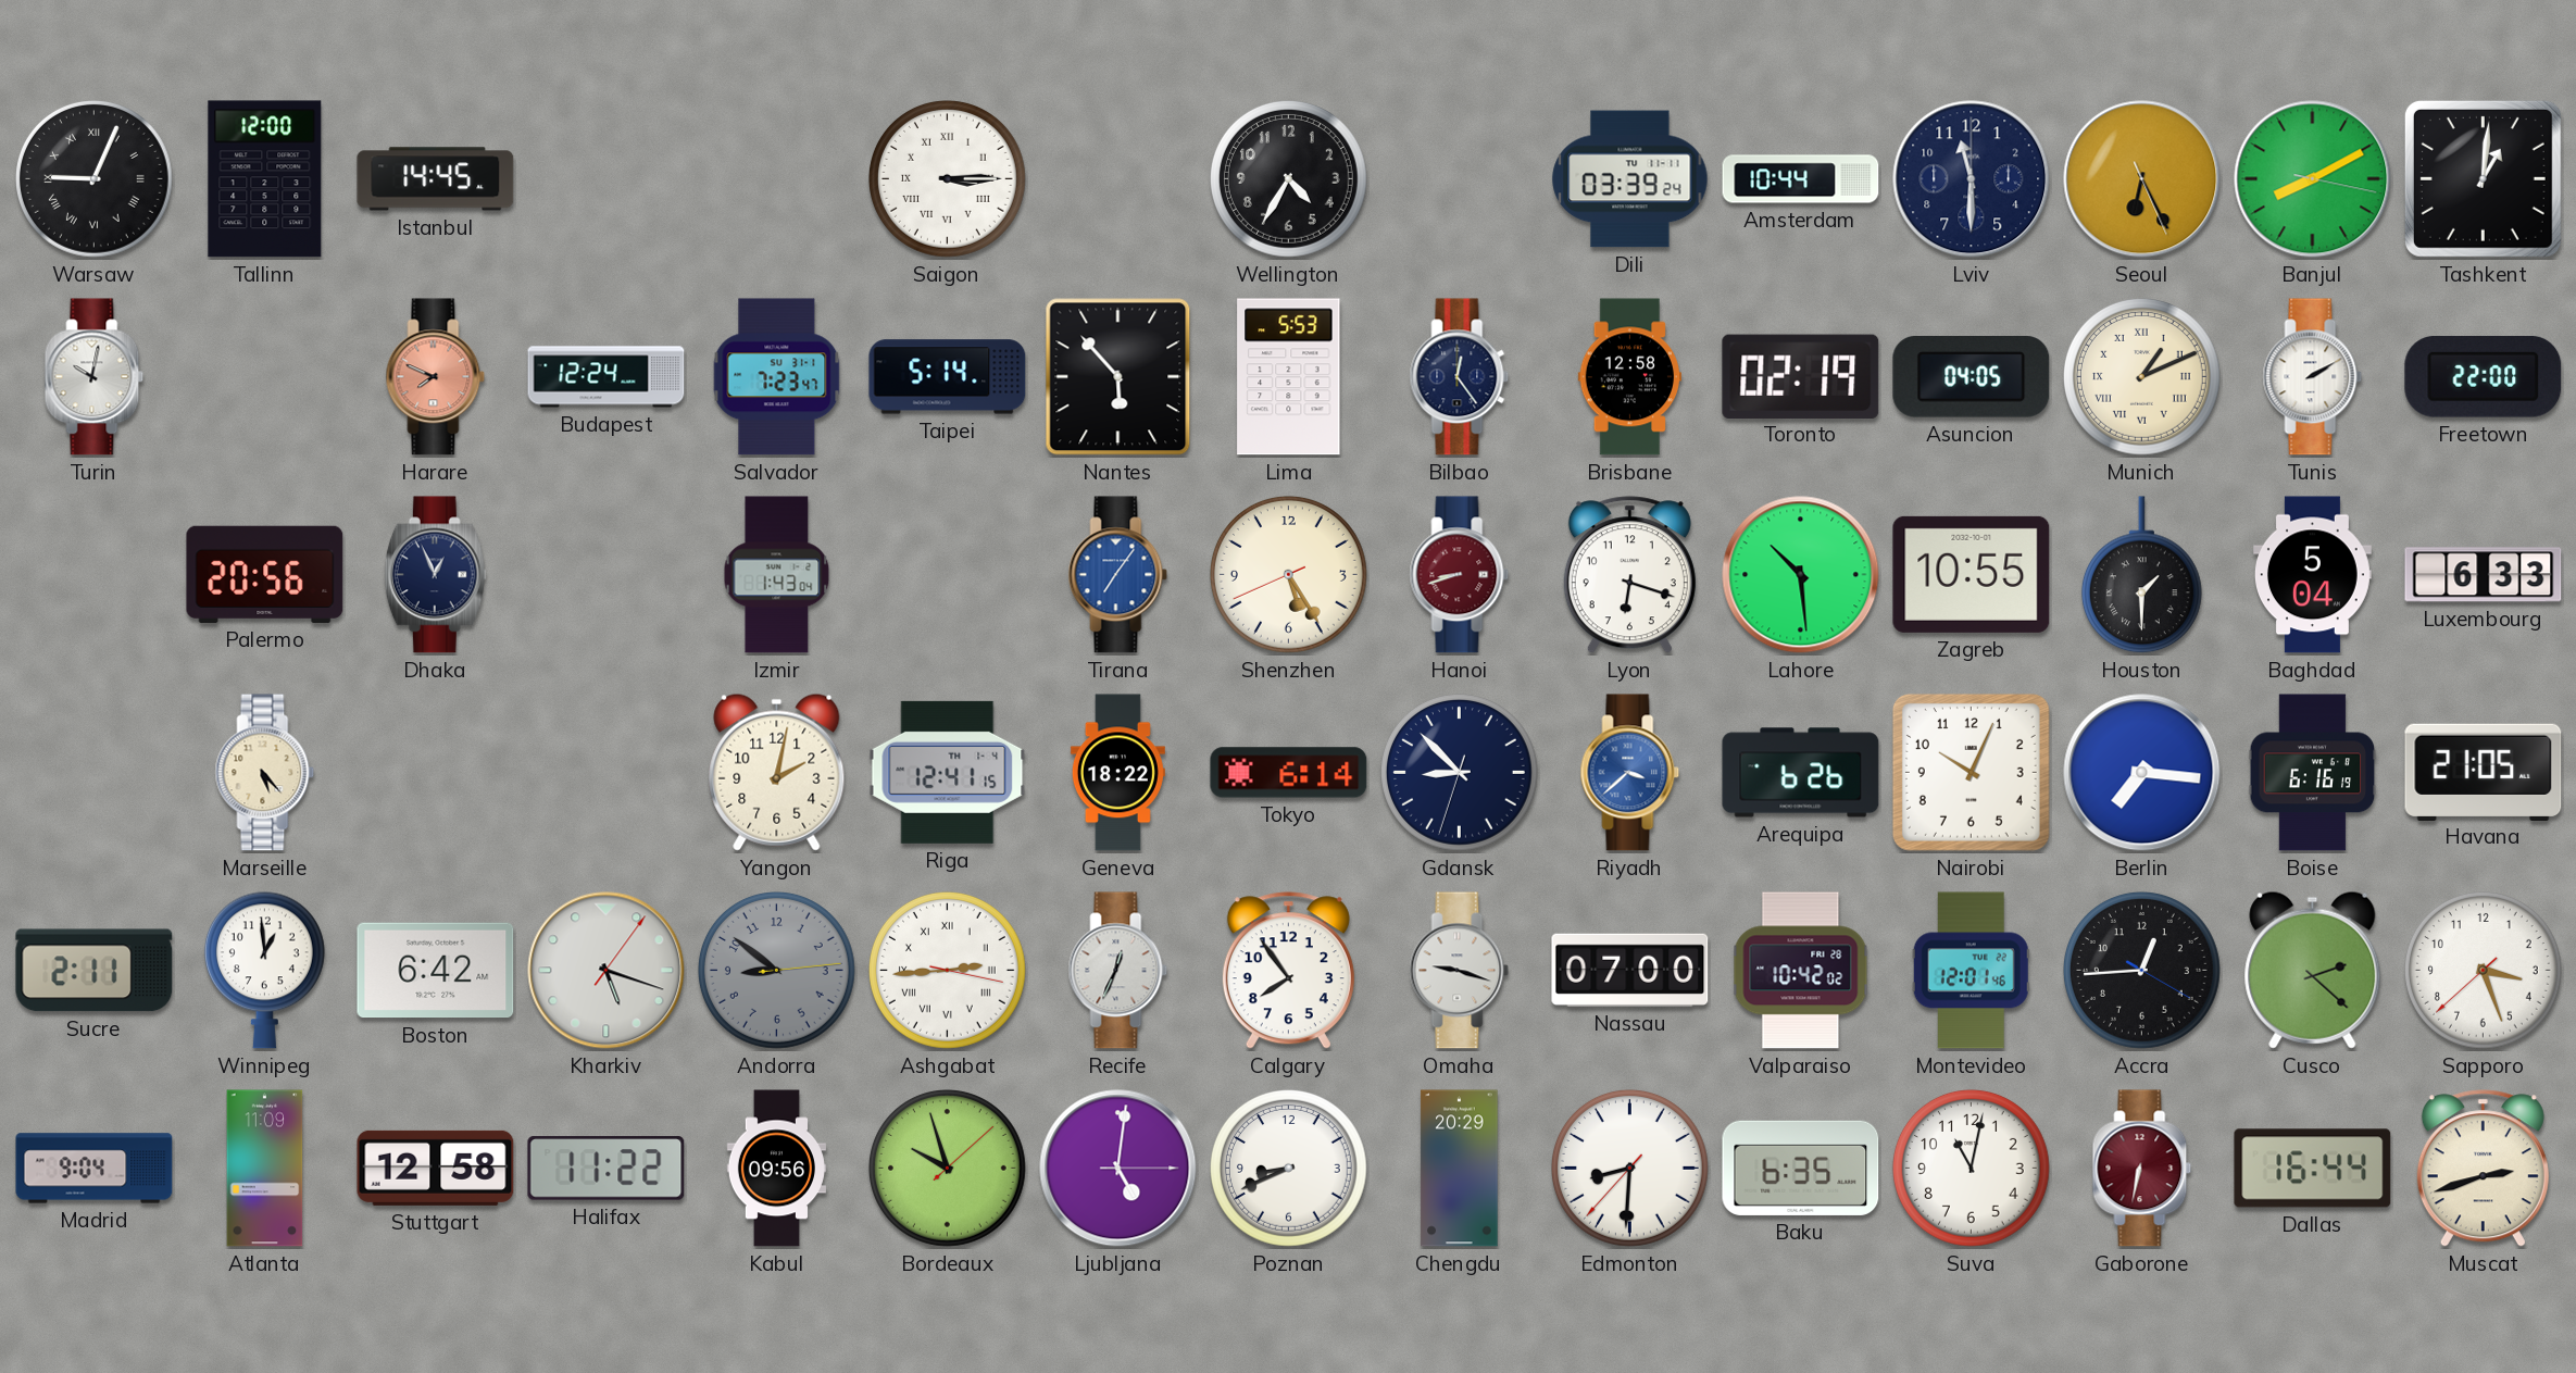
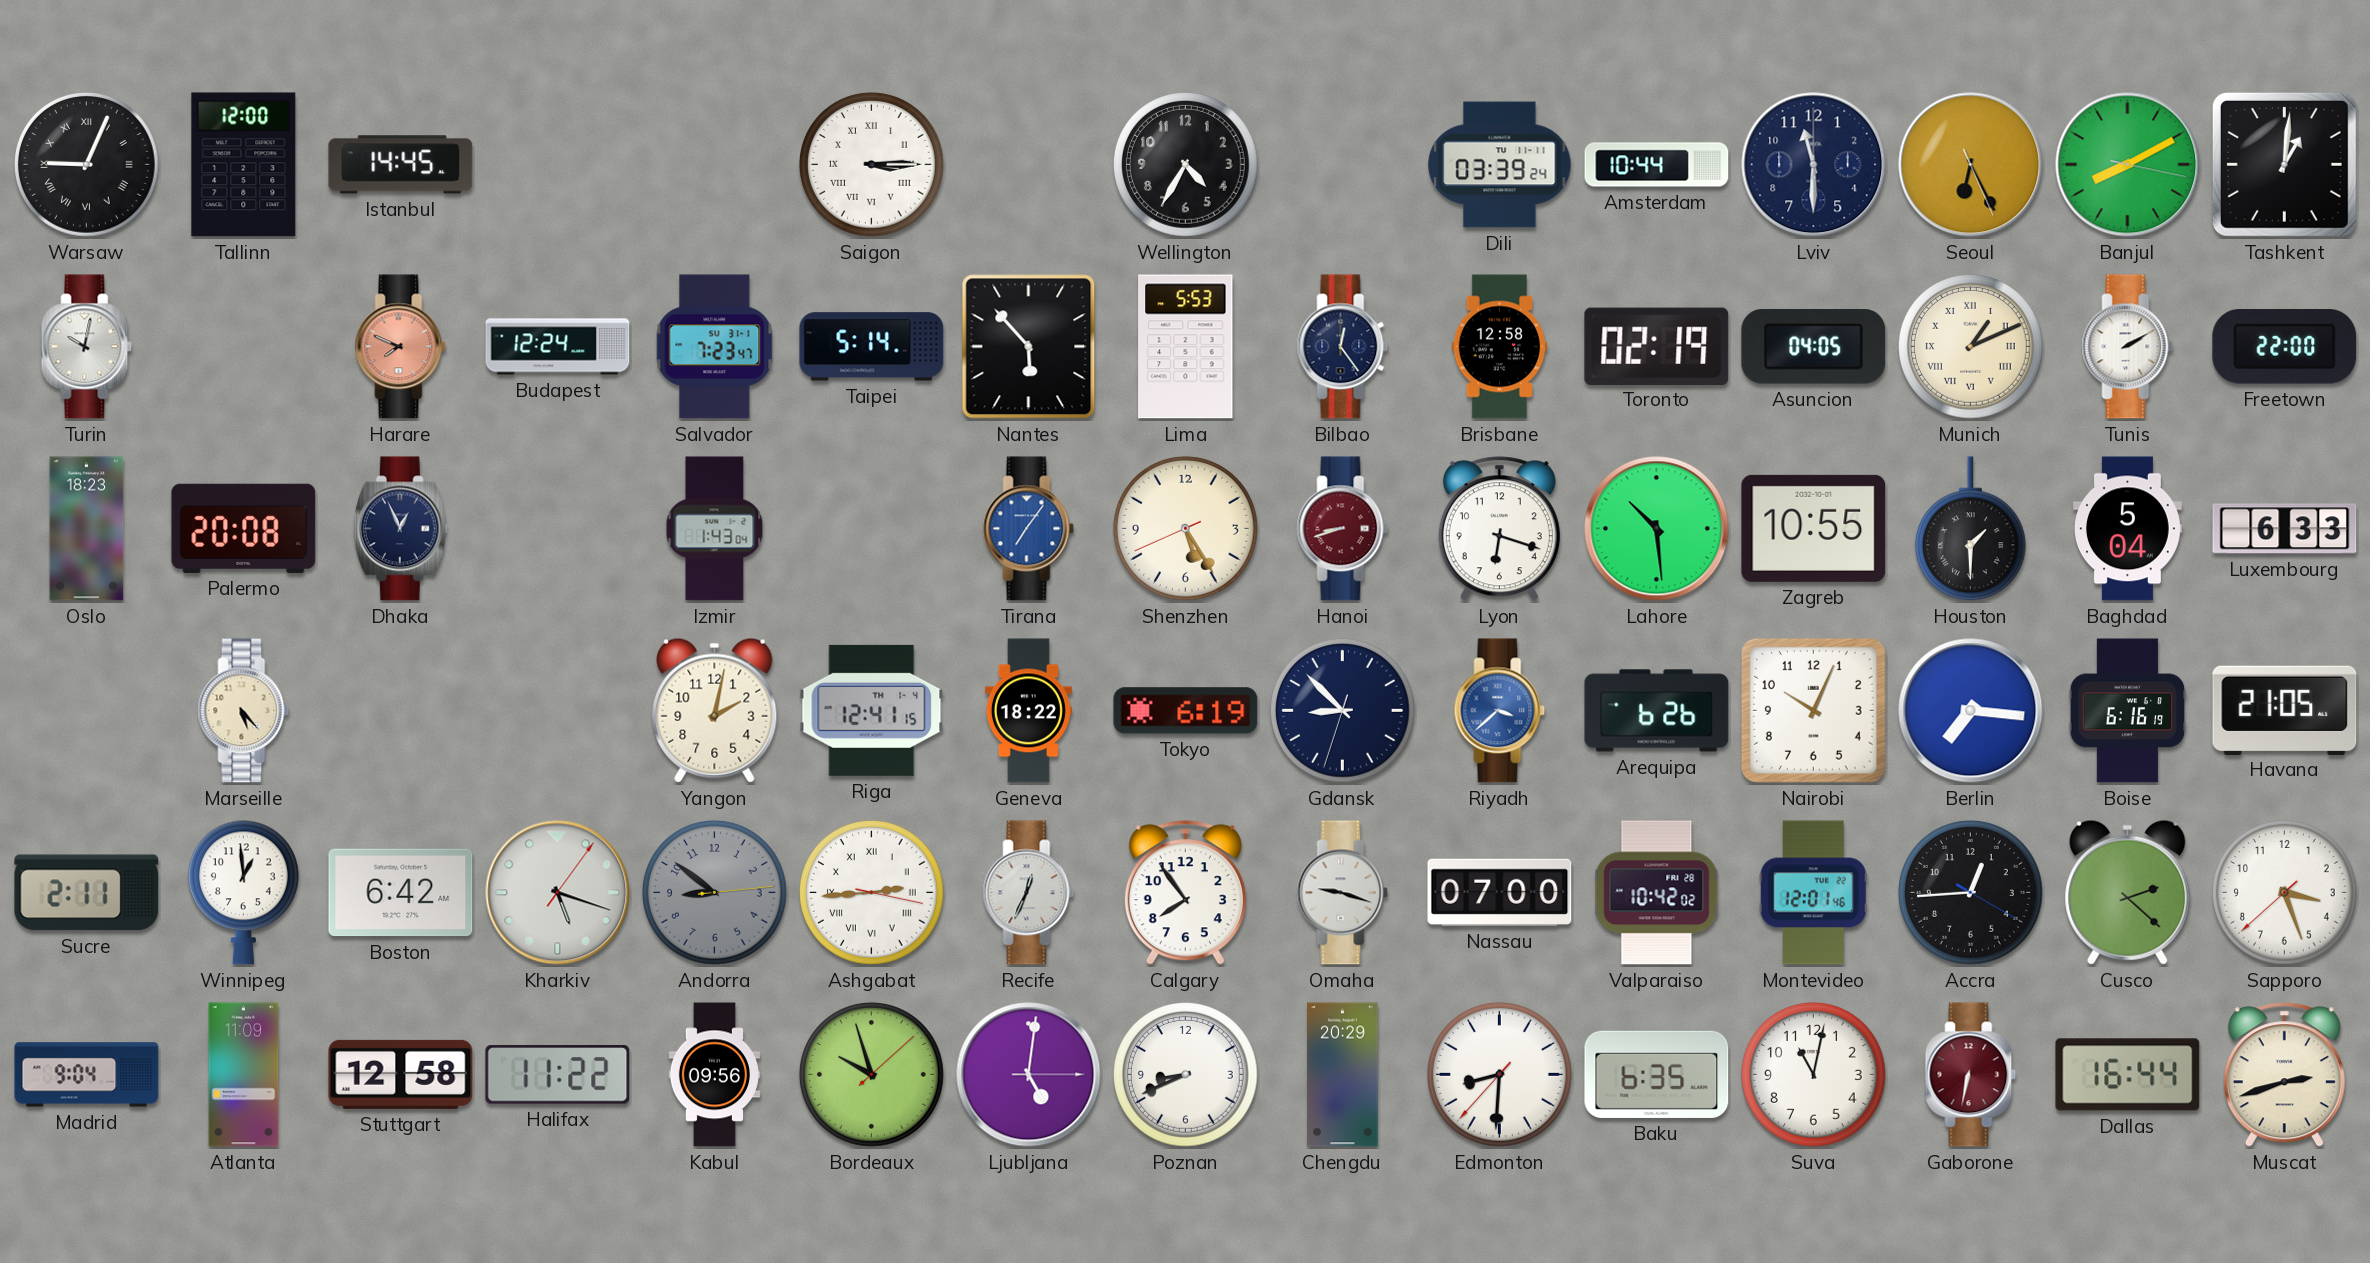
Oslo: none -> 18:23 (87, 529)
Palermo: 20:56 -> 20:08 (244, 528)
Tokyo: 6:14 -> 6:19 (1186, 711)
